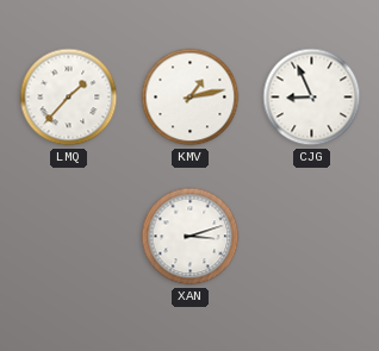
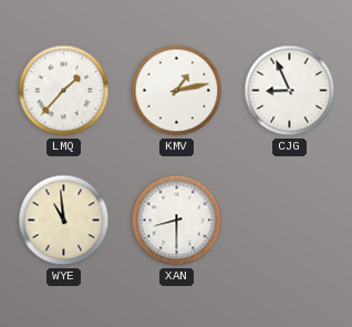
WYE: none -> 10:59 (64, 221)
XAN: 3:12 -> 8:30 (177, 221)
